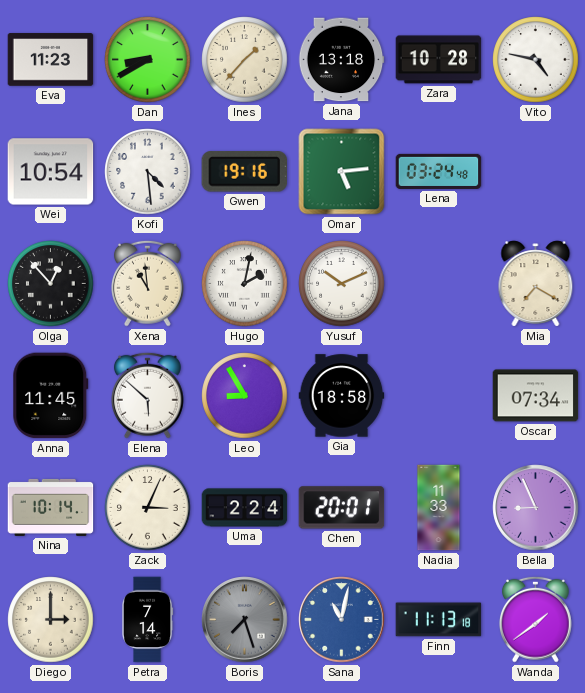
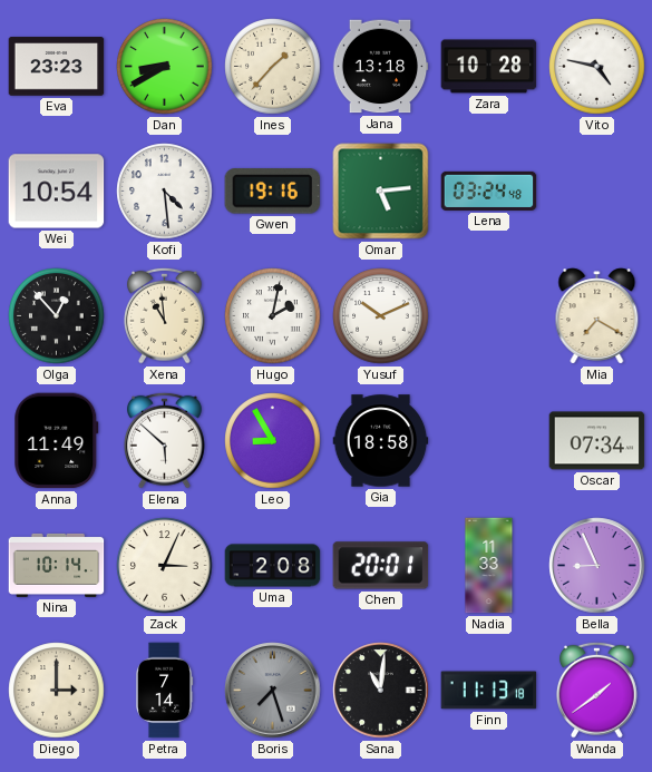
Eva: 11:23 -> 23:23 (57, 67)
Anna: 11:45 -> 11:49 (57, 441)
Uma: 2:24 -> 2:08 (273, 566)
Sana: 11:02 -> 11:01 (381, 691)
Sana dial: blue -> black (381, 691)
